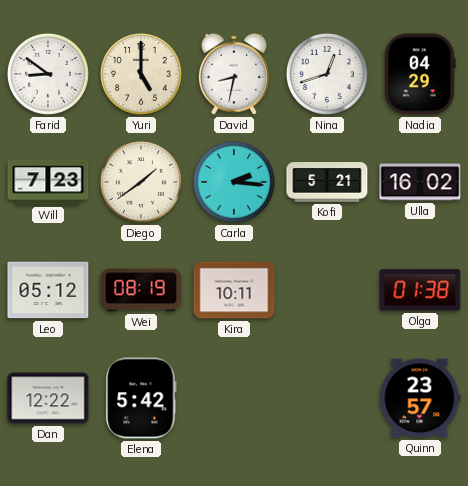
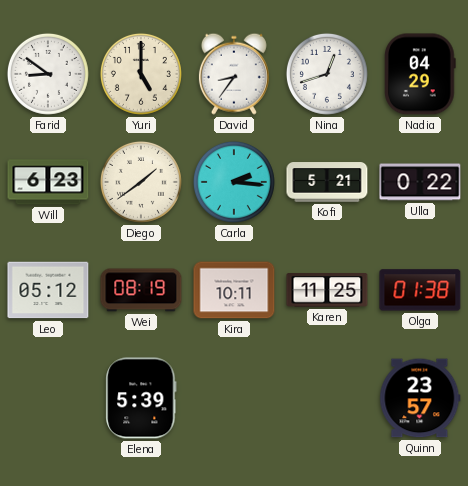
David: 8:32 -> 8:36 (234, 74)
Will: 7:23 -> 6:23 (48, 182)
Ulla: 16:02 -> 0:22 (420, 182)
Karen: none -> 11:25 (327, 290)
Dan: 12:22 -> none (48, 398)
Elena: 5:42 -> 5:39 (141, 398)
